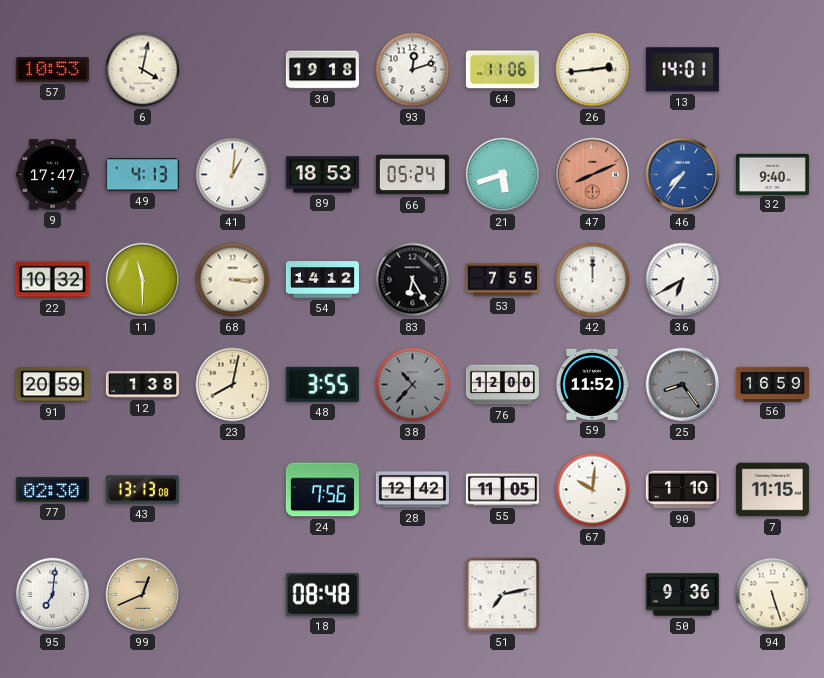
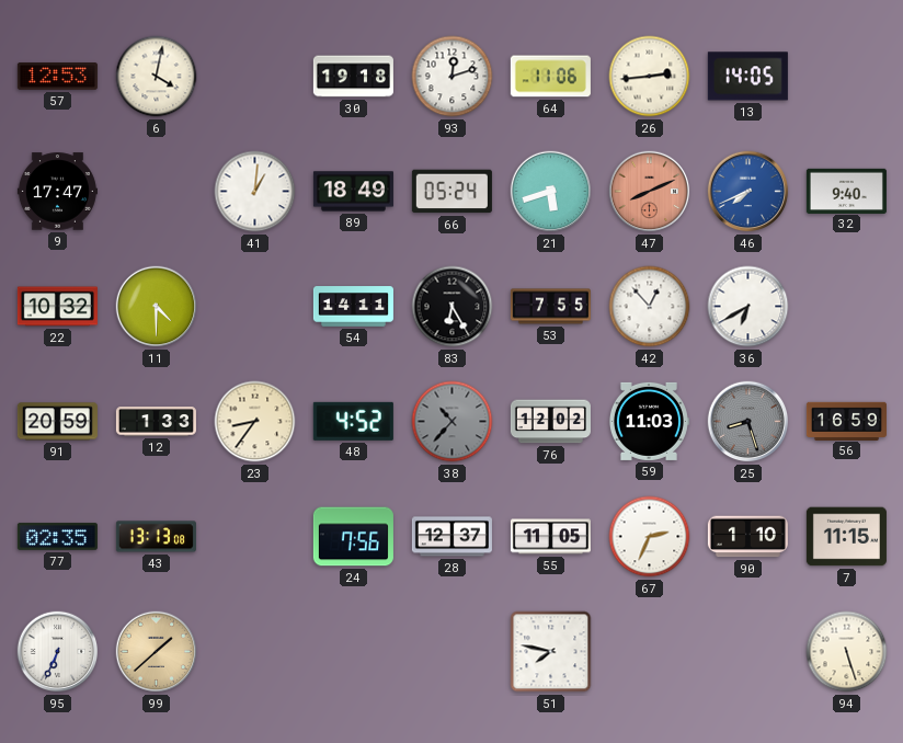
57: 10:53 -> 12:53 (57, 77)
13: 14:01 -> 14:05 (747, 77)
49: 4:13 -> none (142, 175)
89: 18:53 -> 18:49 (353, 192)
46: 7:36 -> 7:41 (748, 192)
11: 11:30 -> 4:30 (157, 307)
68: 3:15 -> none (233, 280)
54: 14:12 -> 14:11 (353, 307)
42: 12:00 -> 12:53 (650, 307)
12: 1:38 -> 1:33 (156, 422)
23: 8:02 -> 8:36 (255, 422)
48: 3:55 -> 4:52 (353, 421)
76: 12:00 -> 12:02 (550, 422)
59: 11:52 -> 11:03 (649, 421)
25: 8:24 -> 8:27 (748, 422)
77: 02:30 -> 02:35 (57, 537)
28: 12:42 -> 12:37 (451, 537)
67: 10:01 -> 2:34 (650, 537)
95: 7:01 -> 6:34 (58, 652)
99: 12:41 -> 1:38 (157, 652)
18: 08:48 -> none (322, 594)
51: 7:13 -> 7:47 (551, 652)
50: 9:36 -> none (682, 595)
